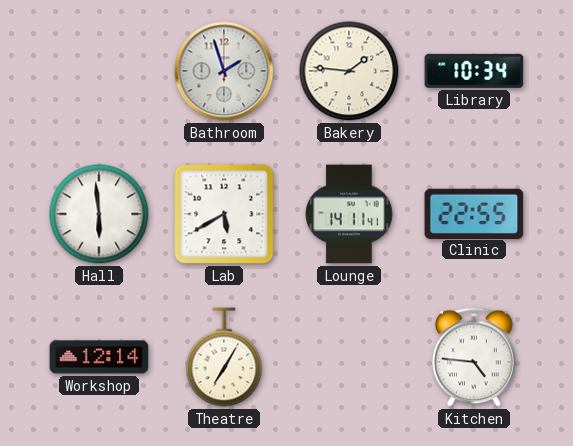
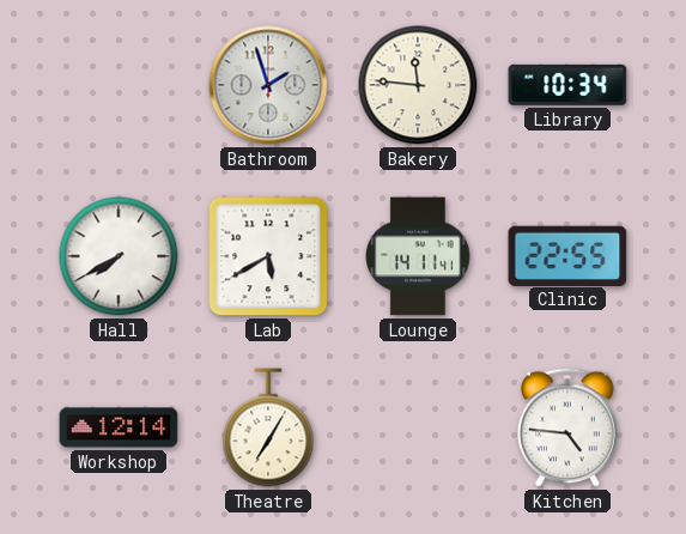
Bakery: 1:46 -> 11:46 (418, 85)
Hall: 5:59 -> 7:40 (119, 256)
